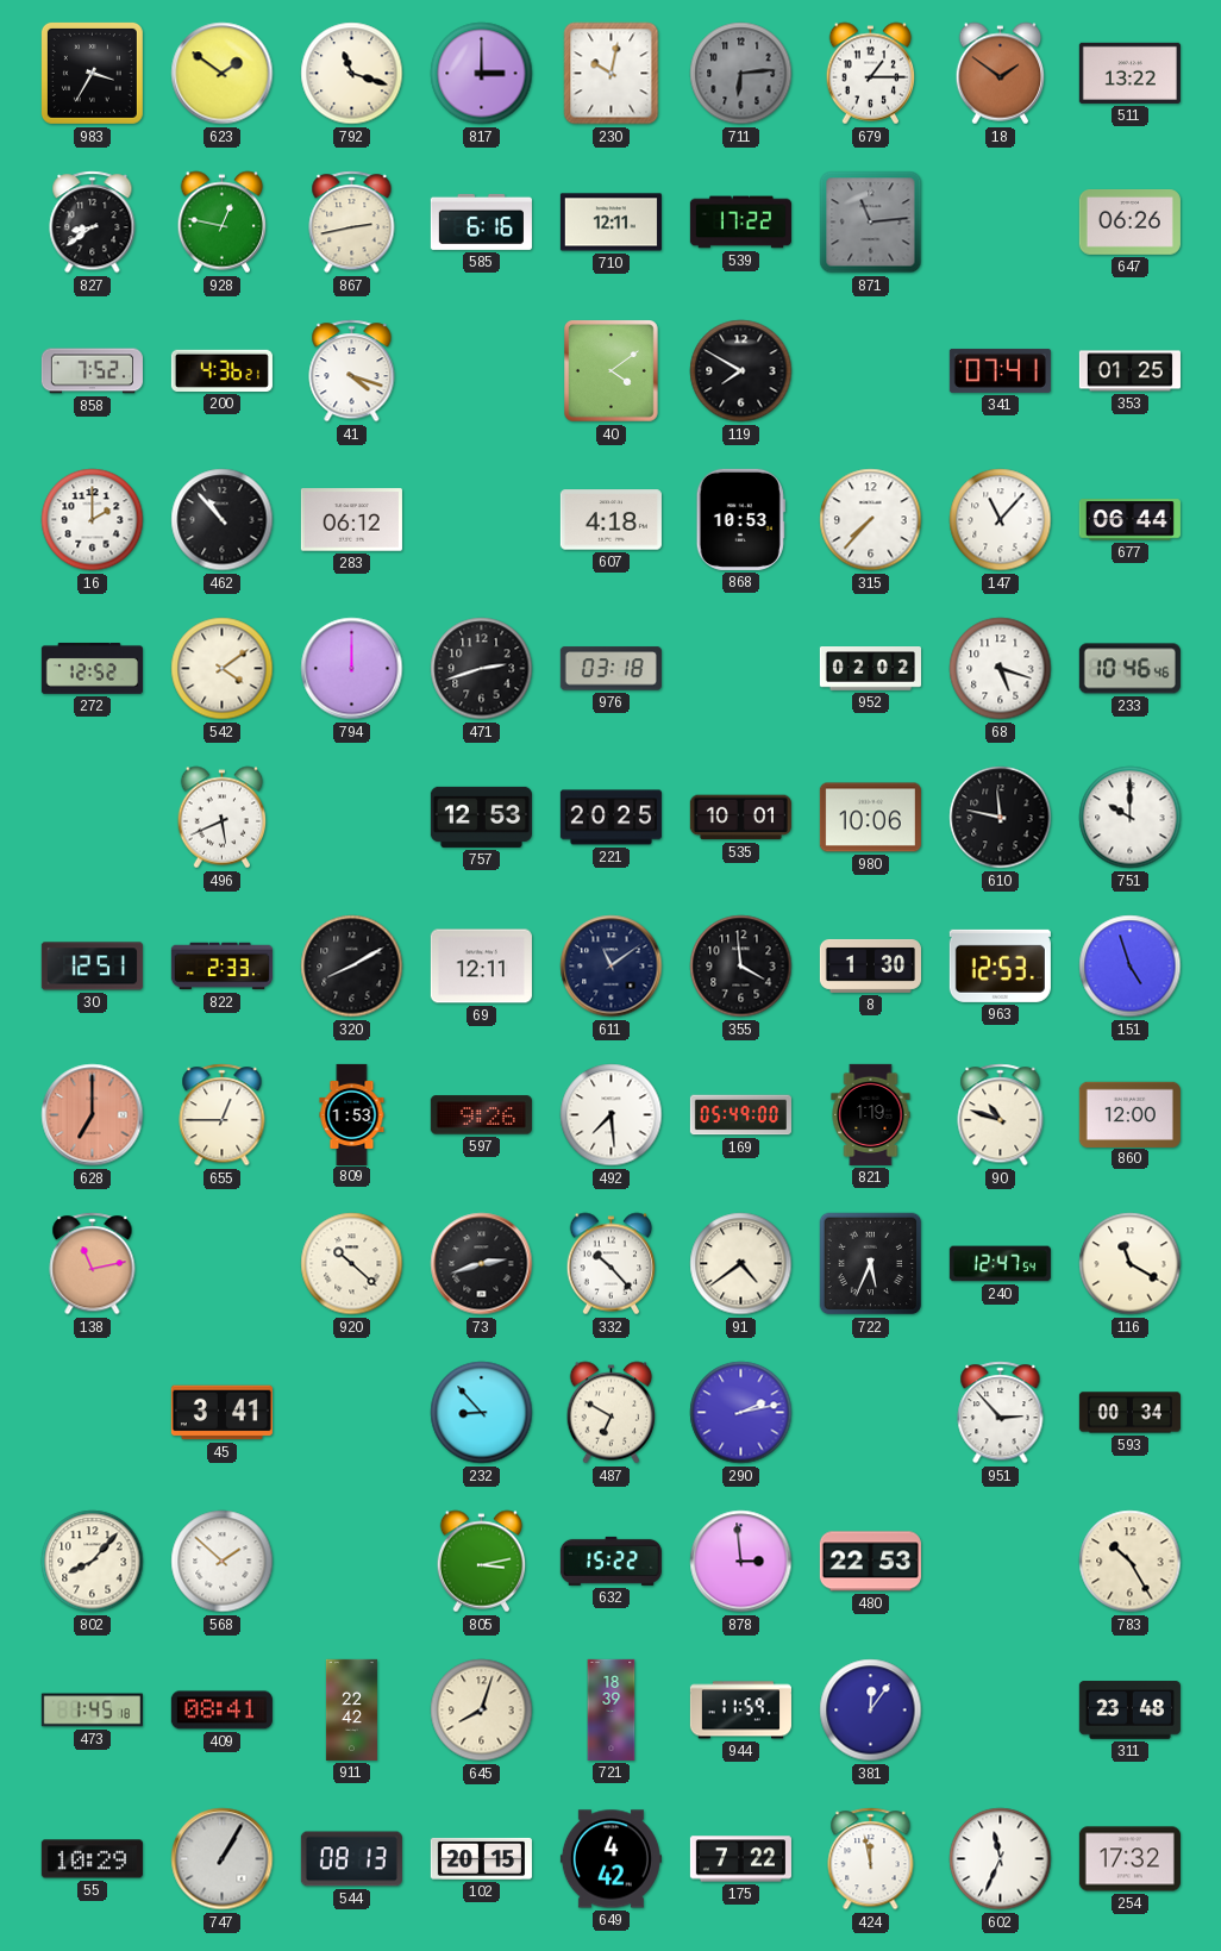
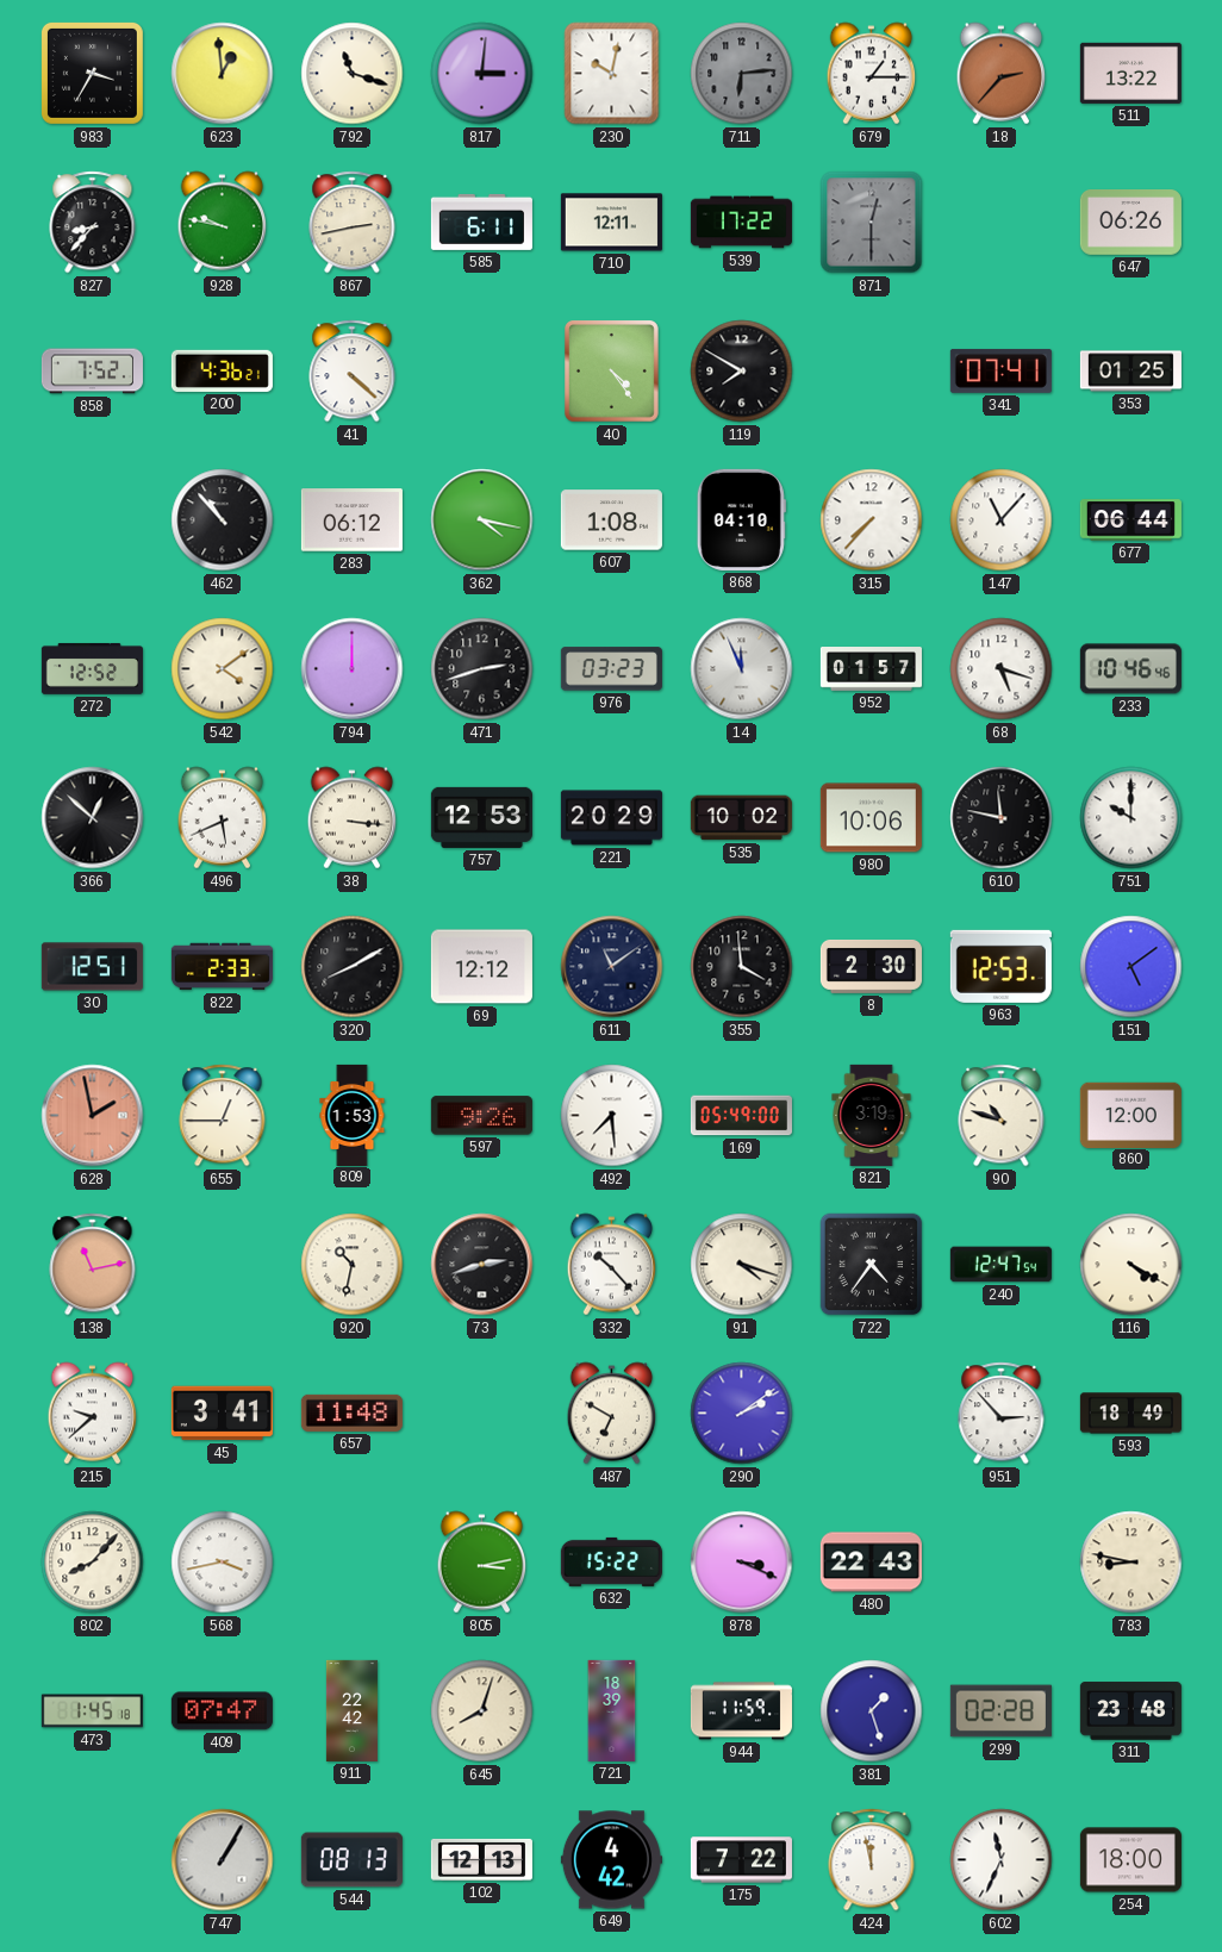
623: 1:51 -> 12:59 (223, 74)
817: 3:00 -> 3:01 (482, 74)
18: 1:51 -> 2:37 (1002, 74)
827: 8:39 -> 8:37 (93, 223)
928: 12:47 -> 9:47 (223, 223)
585: 6:16 -> 6:11 (481, 222)
871: 11:14 -> 12:30 (872, 223)
41: 4:18 -> 4:22 (353, 372)
40: 4:09 -> 4:24 (612, 372)
16: 2:00 -> none (93, 520)
362: none -> 4:17 (482, 520)
607: 4:18 -> 1:08 (611, 520)
868: 10:53 -> 04:10 (741, 519)
976: 03:18 -> 03:23 (611, 669)
14: none -> 11:56 (742, 669)
952: 02:02 -> 01:57 (871, 669)
366: none -> 12:52 (93, 818)
38: none -> 3:16 (353, 818)
221: 20:25 -> 20:29 (611, 818)
535: 10:01 -> 10:02 (741, 818)
69: 12:11 -> 12:12 (481, 967)
8: 1:30 -> 2:30 (871, 966)
151: 4:57 -> 5:09 (1131, 967)
628: 7:00 -> 1:58 (93, 1116)
821: 1:19 -> 3:19 (872, 1115)
920: 10:22 -> 10:32 (353, 1265)
91: 4:39 -> 4:18 (742, 1265)
722: 5:34 -> 4:36 (872, 1265)
116: 11:20 -> 4:20 (1131, 1265)
215: none -> 9:38 (93, 1414)
657: none -> 11:48 (351, 1412)
232: 8:53 -> none (482, 1413)
290: 2:13 -> 2:09 (742, 1414)
593: 00:34 -> 18:49 (1130, 1414)
568: 1:52 -> 3:43 (223, 1563)
878: 2:59 -> 3:19 (742, 1563)
480: 22:53 -> 22:43 (871, 1563)
783: 10:25 -> 8:47 (1131, 1563)
409: 08:41 -> 07:47 (222, 1711)
381: 12:06 -> 1:27 (872, 1711)
299: none -> 02:28 (1000, 1711)
55: 10:29 -> none (92, 1859)
102: 20:15 -> 12:13 (481, 1859)
254: 17:32 -> 18:00 (1130, 1860)
